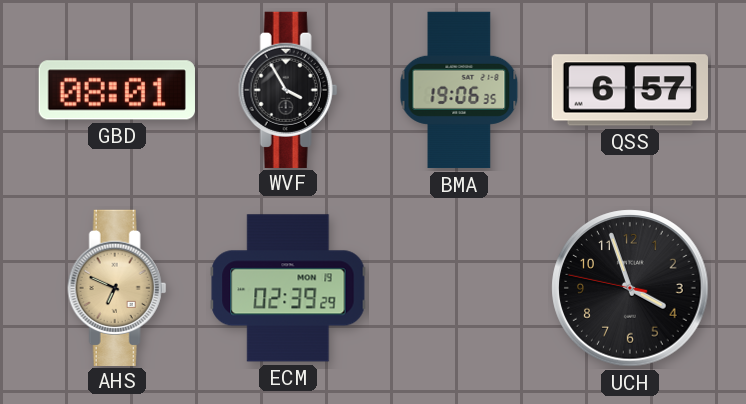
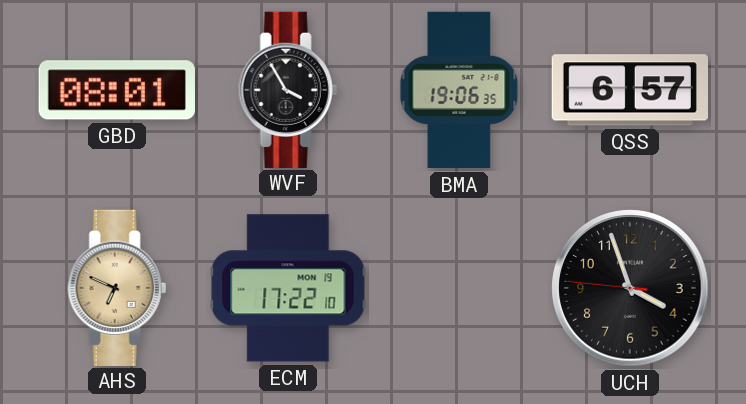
ECM: 02:39 -> 17:22 (288, 288)
UCH: 3:56:47 -> 3:56:46 (630, 288)
